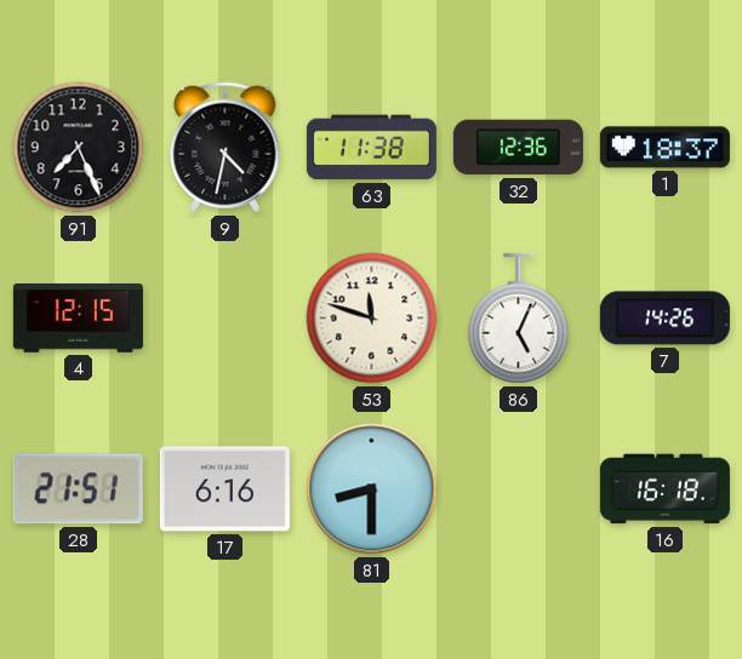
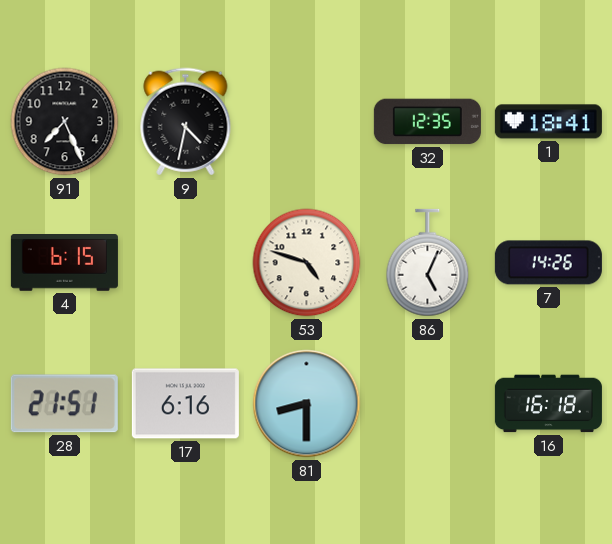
63: 11:38 -> none (371, 148)
32: 12:36 -> 12:35 (427, 122)
1: 18:37 -> 18:41 (548, 122)
4: 12:15 -> 6:15 (64, 263)
53: 11:48 -> 4:48 (307, 263)
